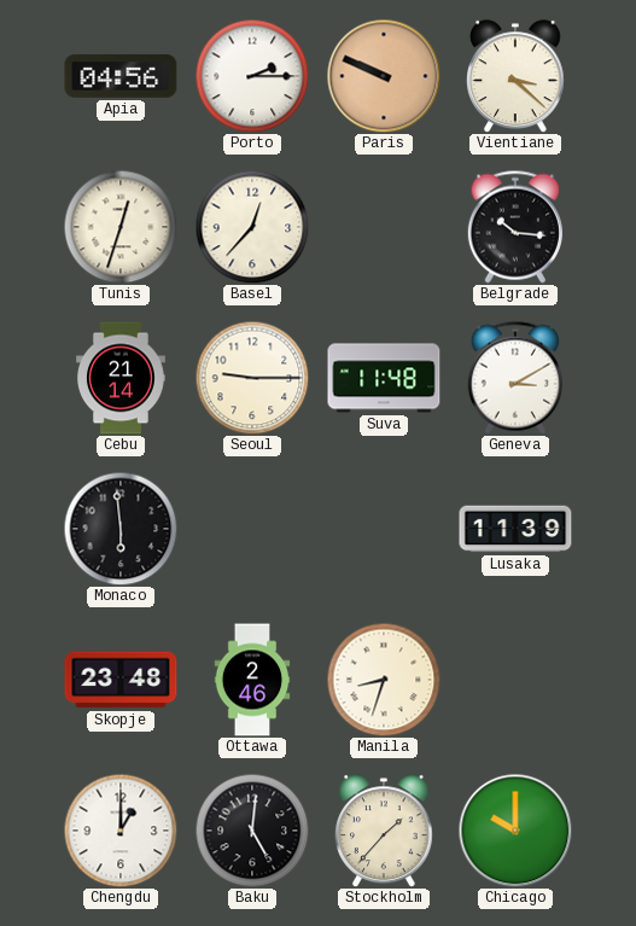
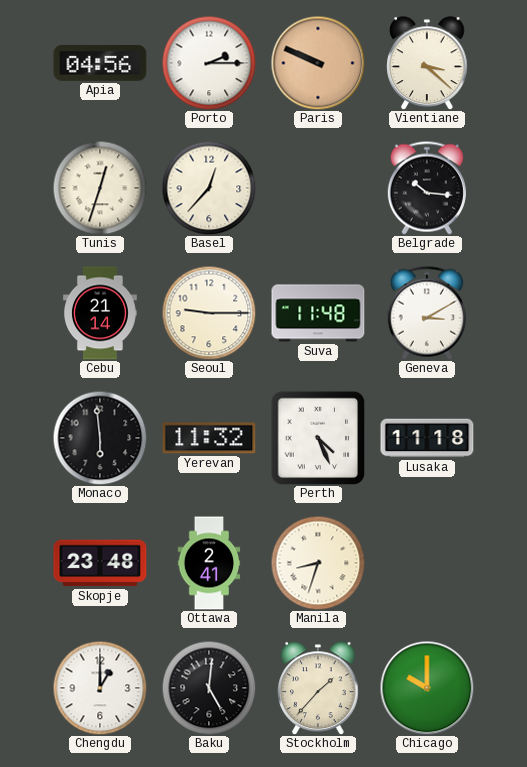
Yerevan: none -> 11:32 (209, 438)
Perth: none -> 4:26 (318, 438)
Lusaka: 11:39 -> 11:18 (427, 438)
Ottawa: 2:46 -> 2:41 (209, 563)
